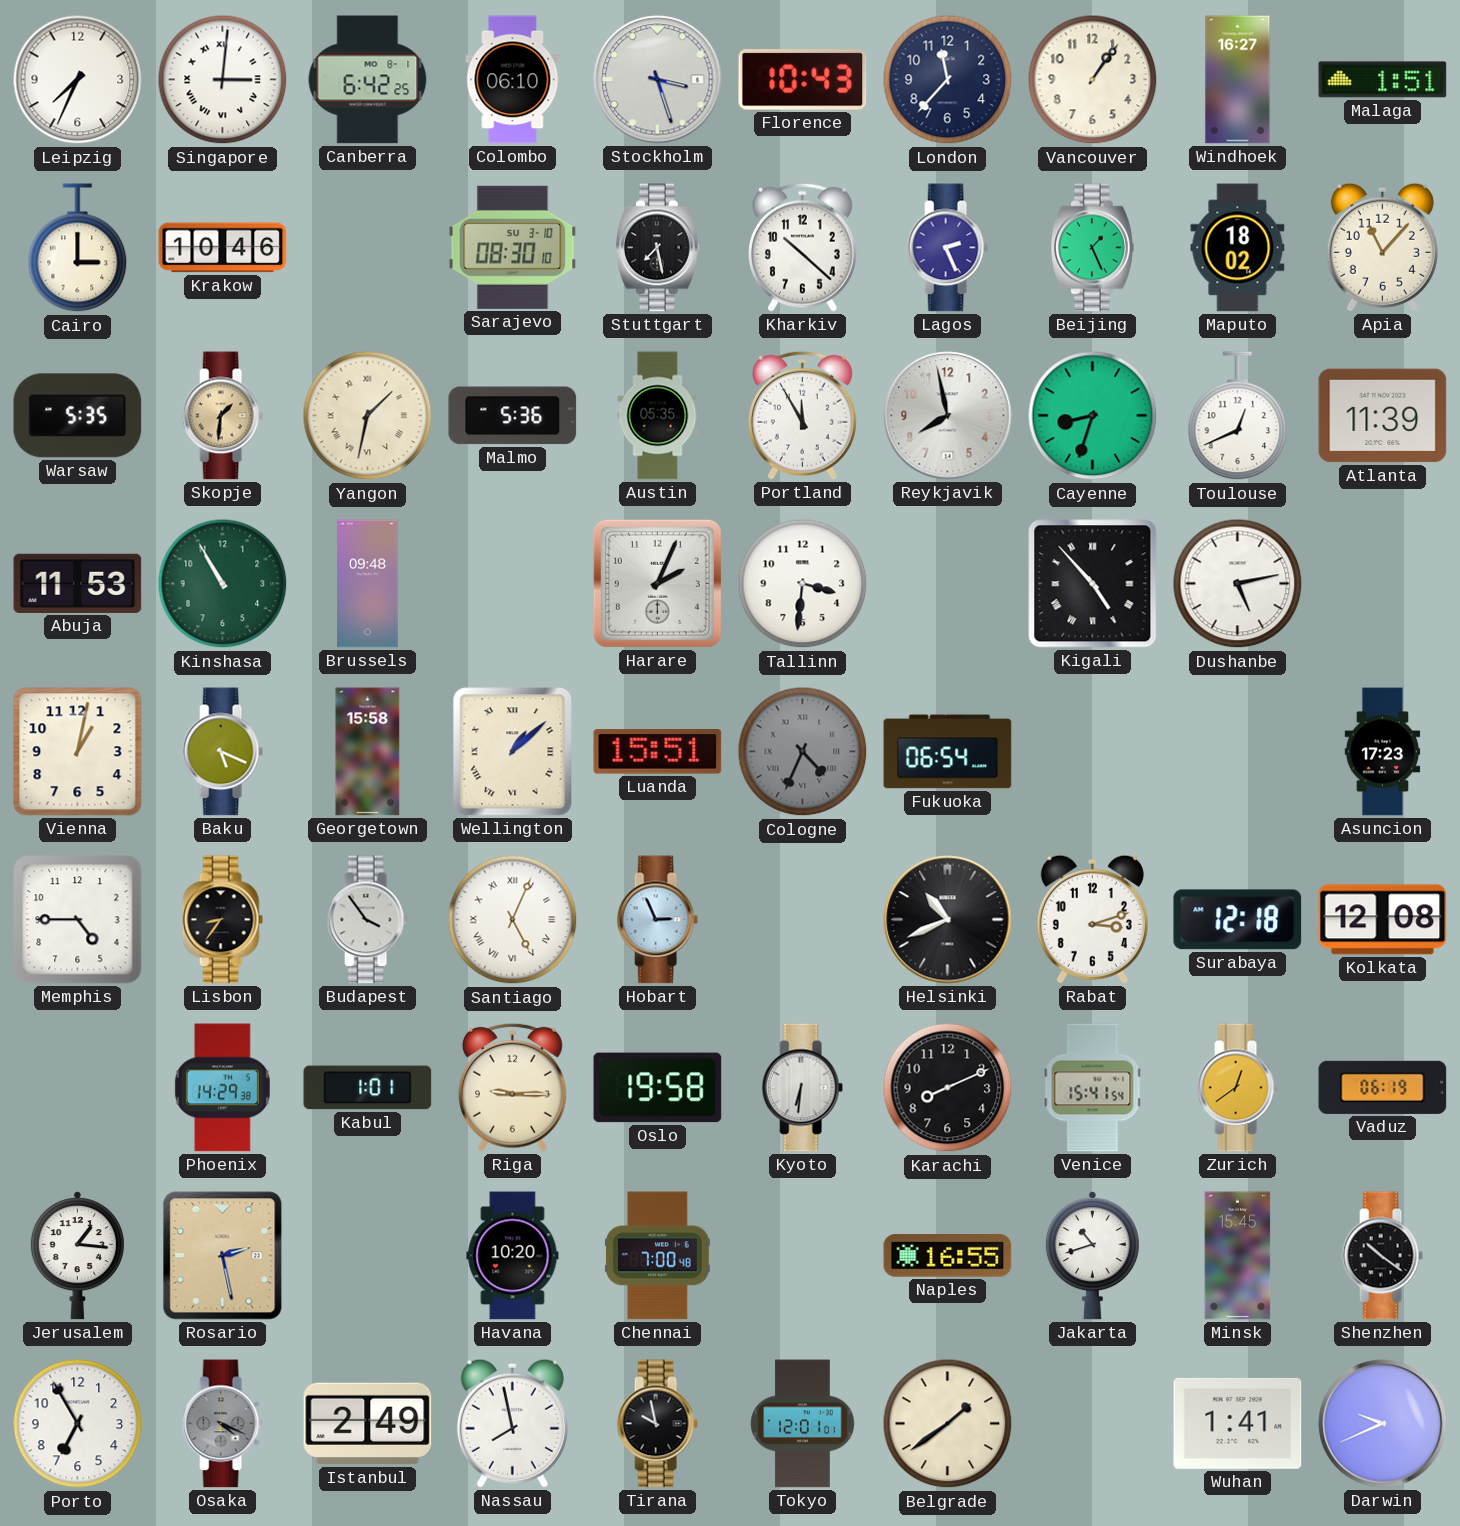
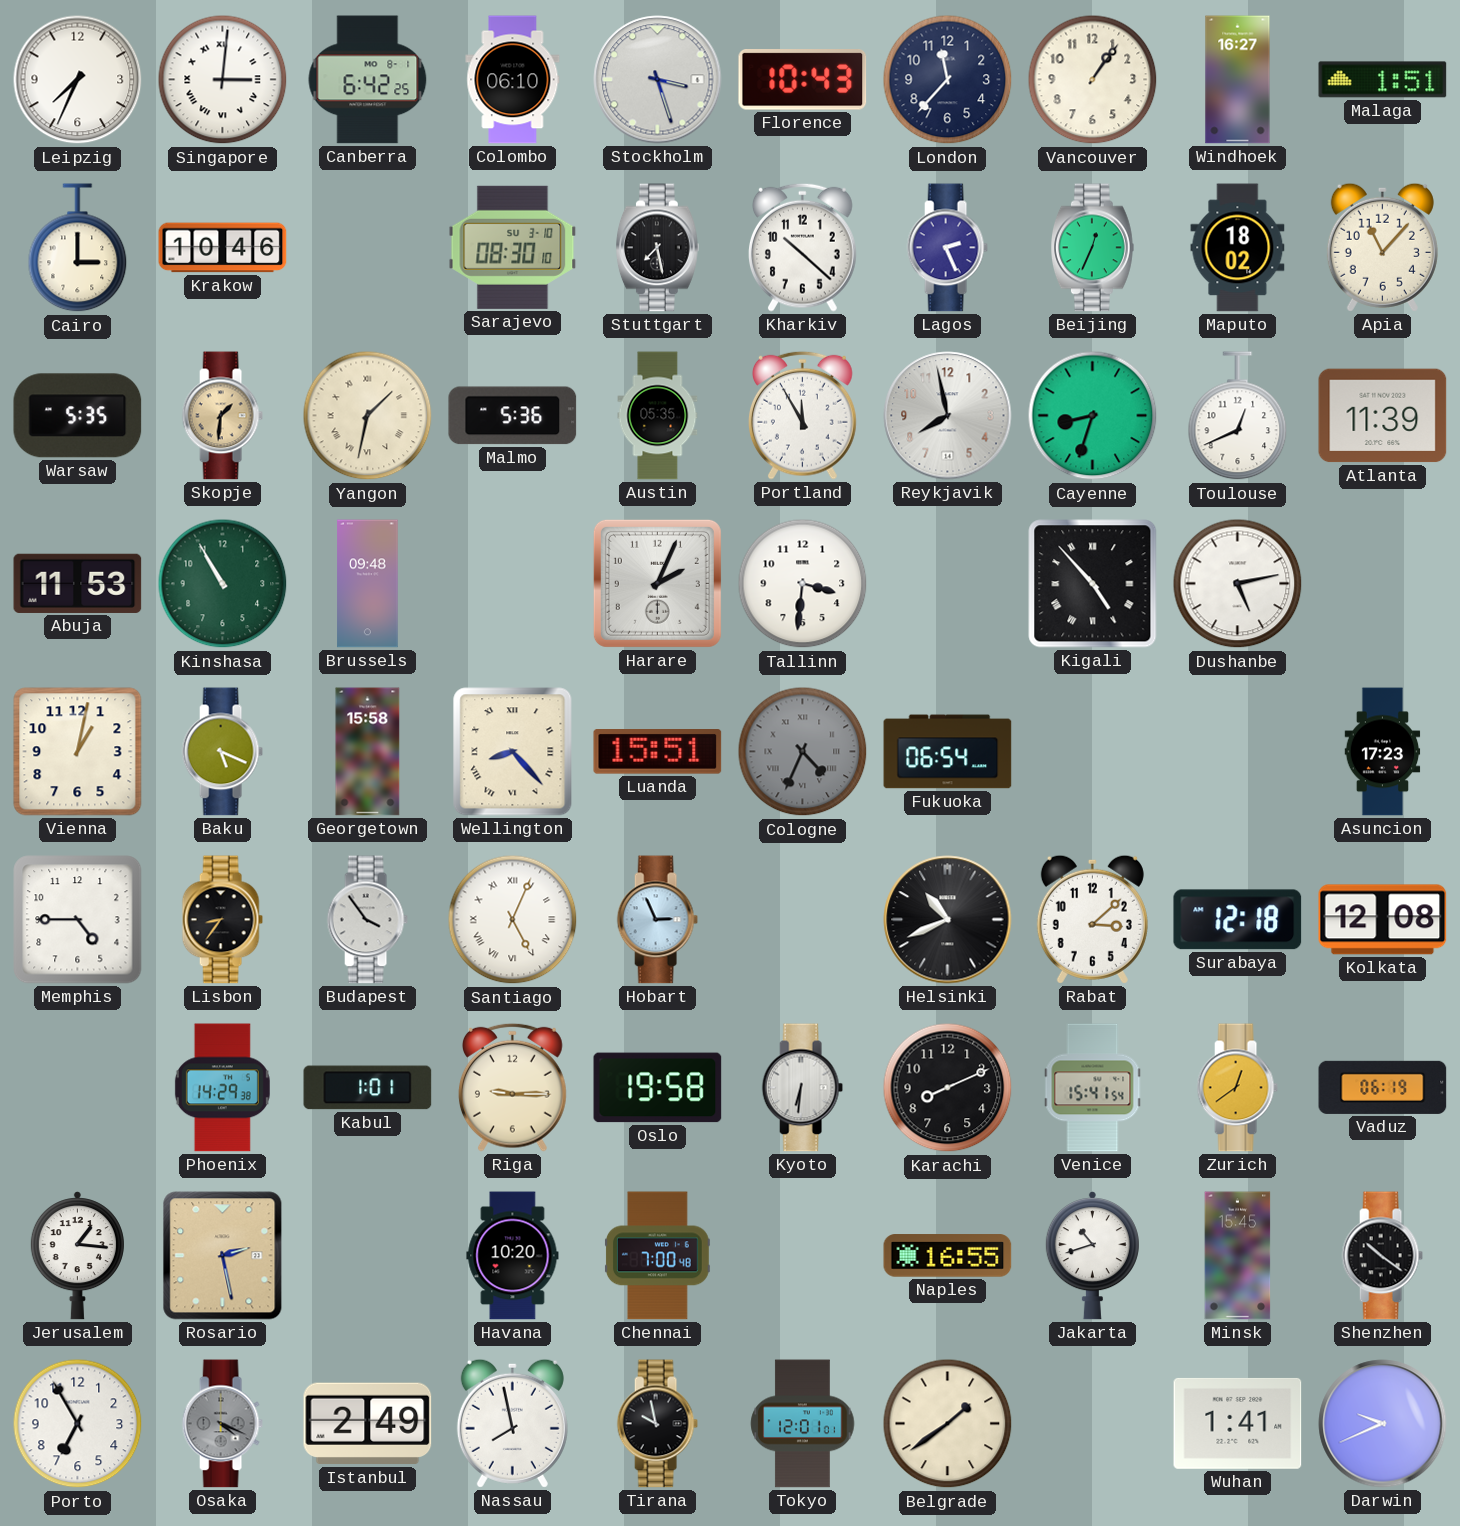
Beijing: 1:26 -> 12:34 (1093, 248)
Wellington: 1:08 -> 8:23 (513, 752)
Rabat: 3:12 -> 3:08 (1092, 919)
